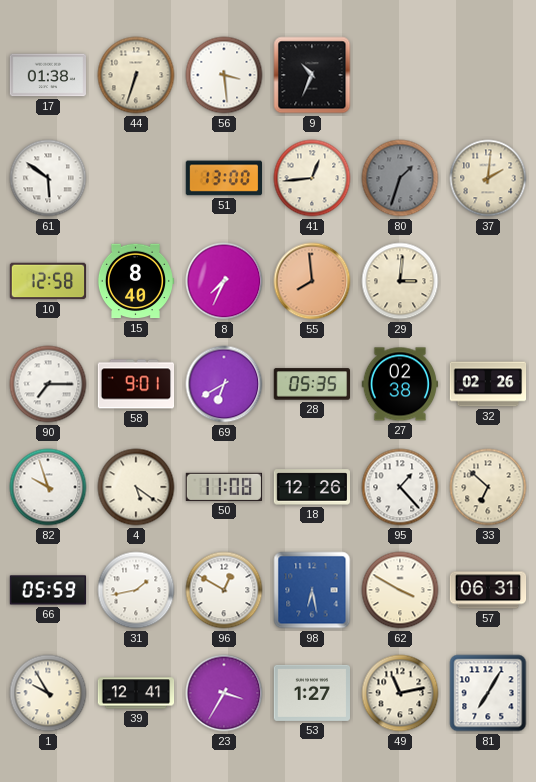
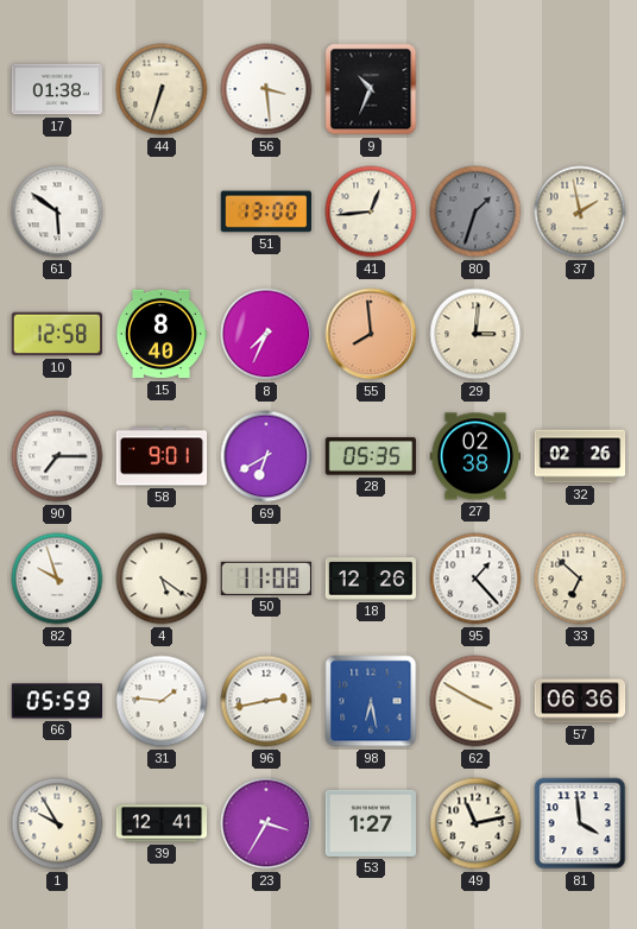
37: 2:01 -> 1:58 (580, 211)
31: 1:43 -> 1:46 (162, 701)
96: 12:50 -> 2:43 (266, 701)
57: 06:31 -> 06:36 (580, 701)
81: 7:05 -> 3:59 (580, 823)
